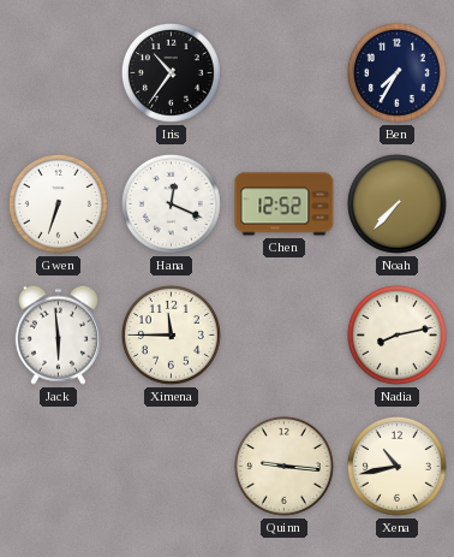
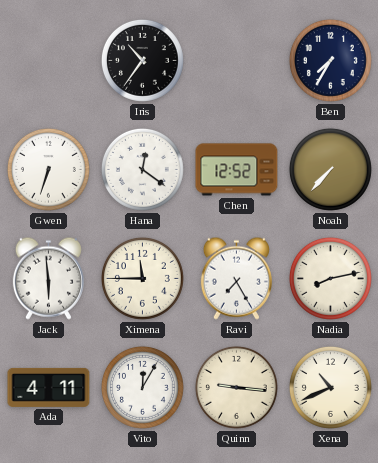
Hana: 12:19 -> 12:21 (142, 169)
Ravi: none -> 7:25 (236, 278)
Ada: none -> 4:11 (49, 387)
Vito: none -> 12:05 (142, 387)
Xena: 10:43 -> 10:41 (330, 387)
